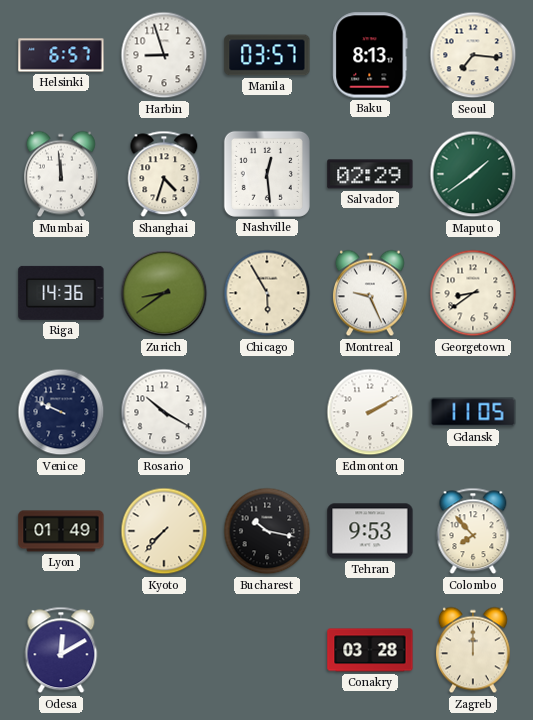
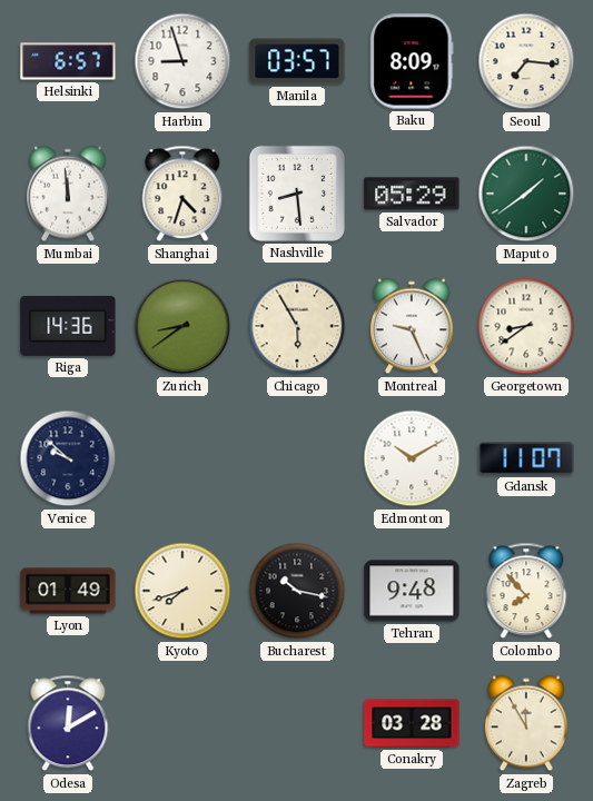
Baku: 8:13 -> 8:09 (412, 61)
Nashville: 12:29 -> 8:29 (297, 194)
Salvador: 02:29 -> 05:29 (412, 194)
Venice: 9:49 -> 9:52 (68, 458)
Rosario: 10:20 -> none (164, 412)
Edmonton: 2:10 -> 10:10 (412, 458)
Gdansk: 11:05 -> 11:07 (526, 458)
Kyoto: 7:37 -> 7:42 (182, 591)
Tehran: 9:53 -> 9:48 (412, 591)
Zagreb: 12:00 -> 11:55 (526, 723)
